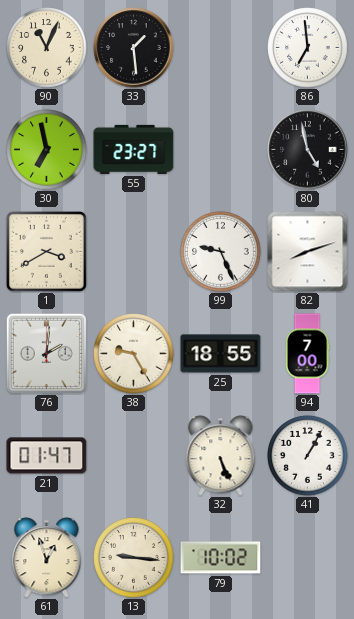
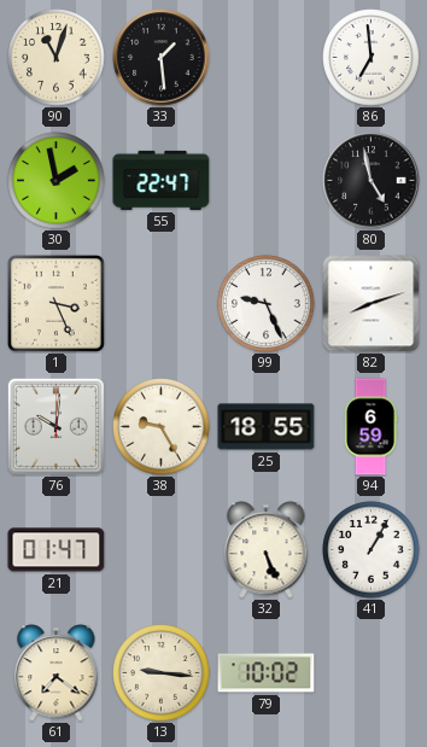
90: 11:04 -> 11:03 (57, 58)
30: 6:58 -> 1:58 (57, 181)
55: 23:27 -> 22:47 (162, 180)
1: 3:40 -> 3:26 (55, 303)
76: 2:01 -> 10:01 (55, 426)
94: 7:00 -> 6:59 (370, 427)
61: 12:57 -> 7:21 (57, 673)
